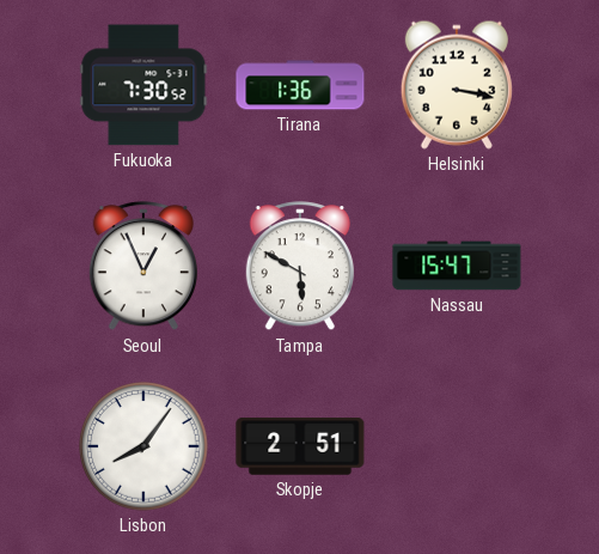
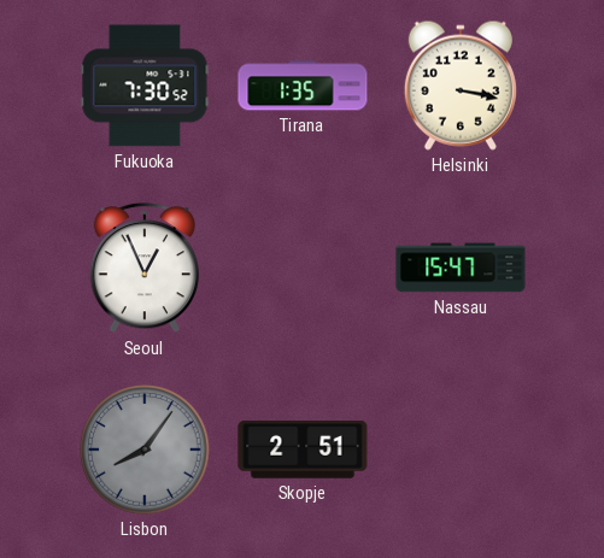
Tirana: 1:36 -> 1:35 (303, 86)
Tampa: 5:50 -> none (300, 267)
Lisbon dial: white -> grey (145, 450)
